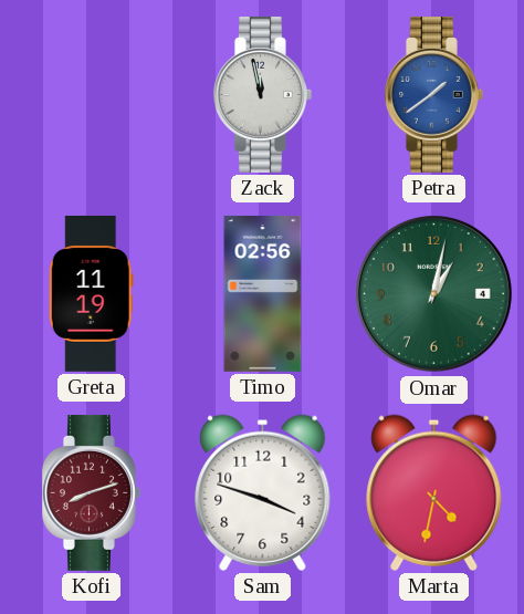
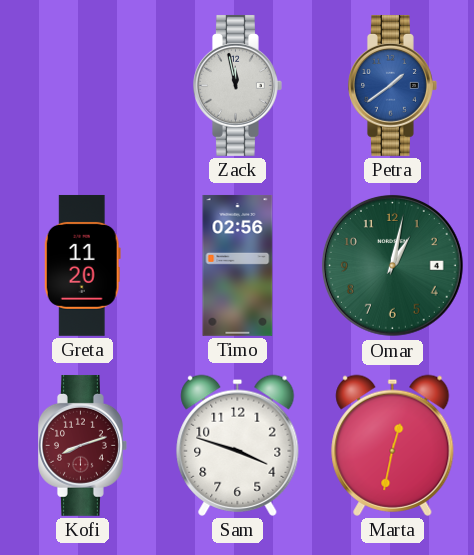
Greta: 11:19 -> 11:20 (82, 265)
Marta: 4:32 -> 12:32 (393, 445)
